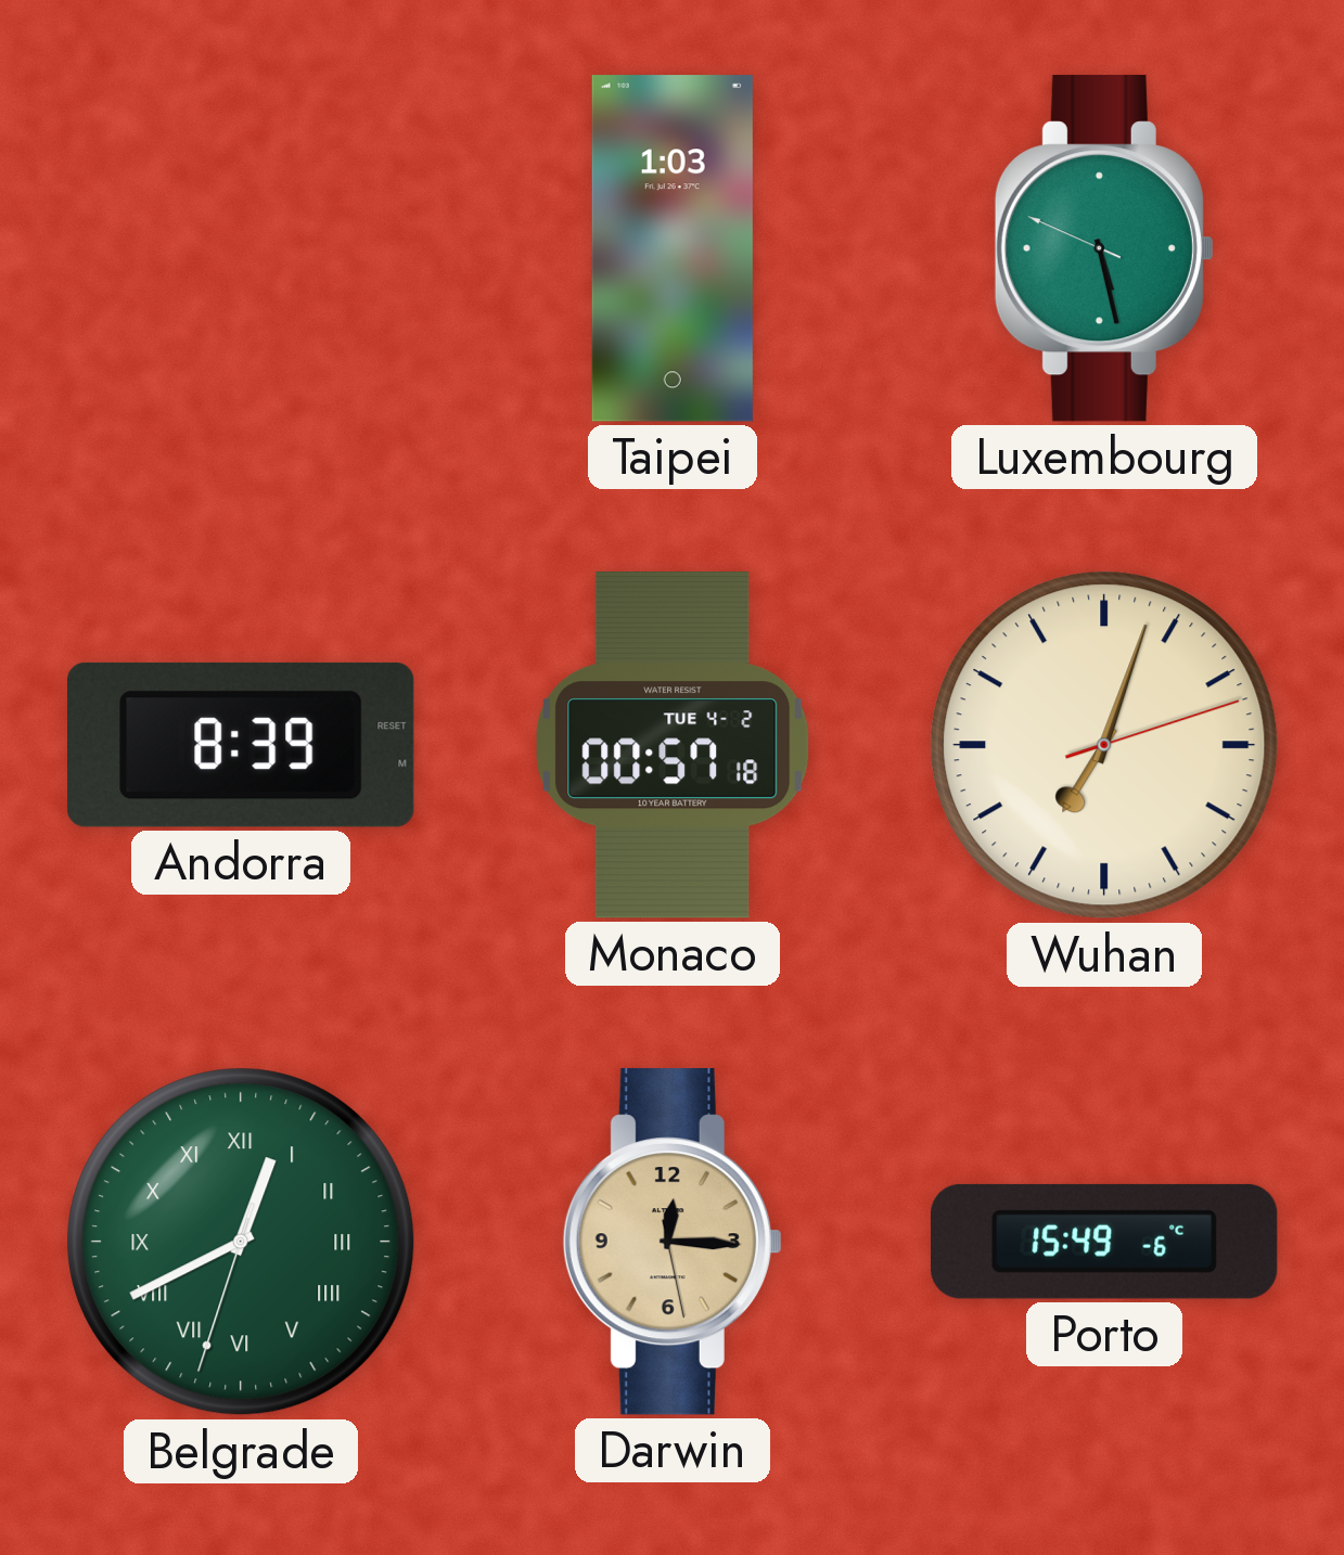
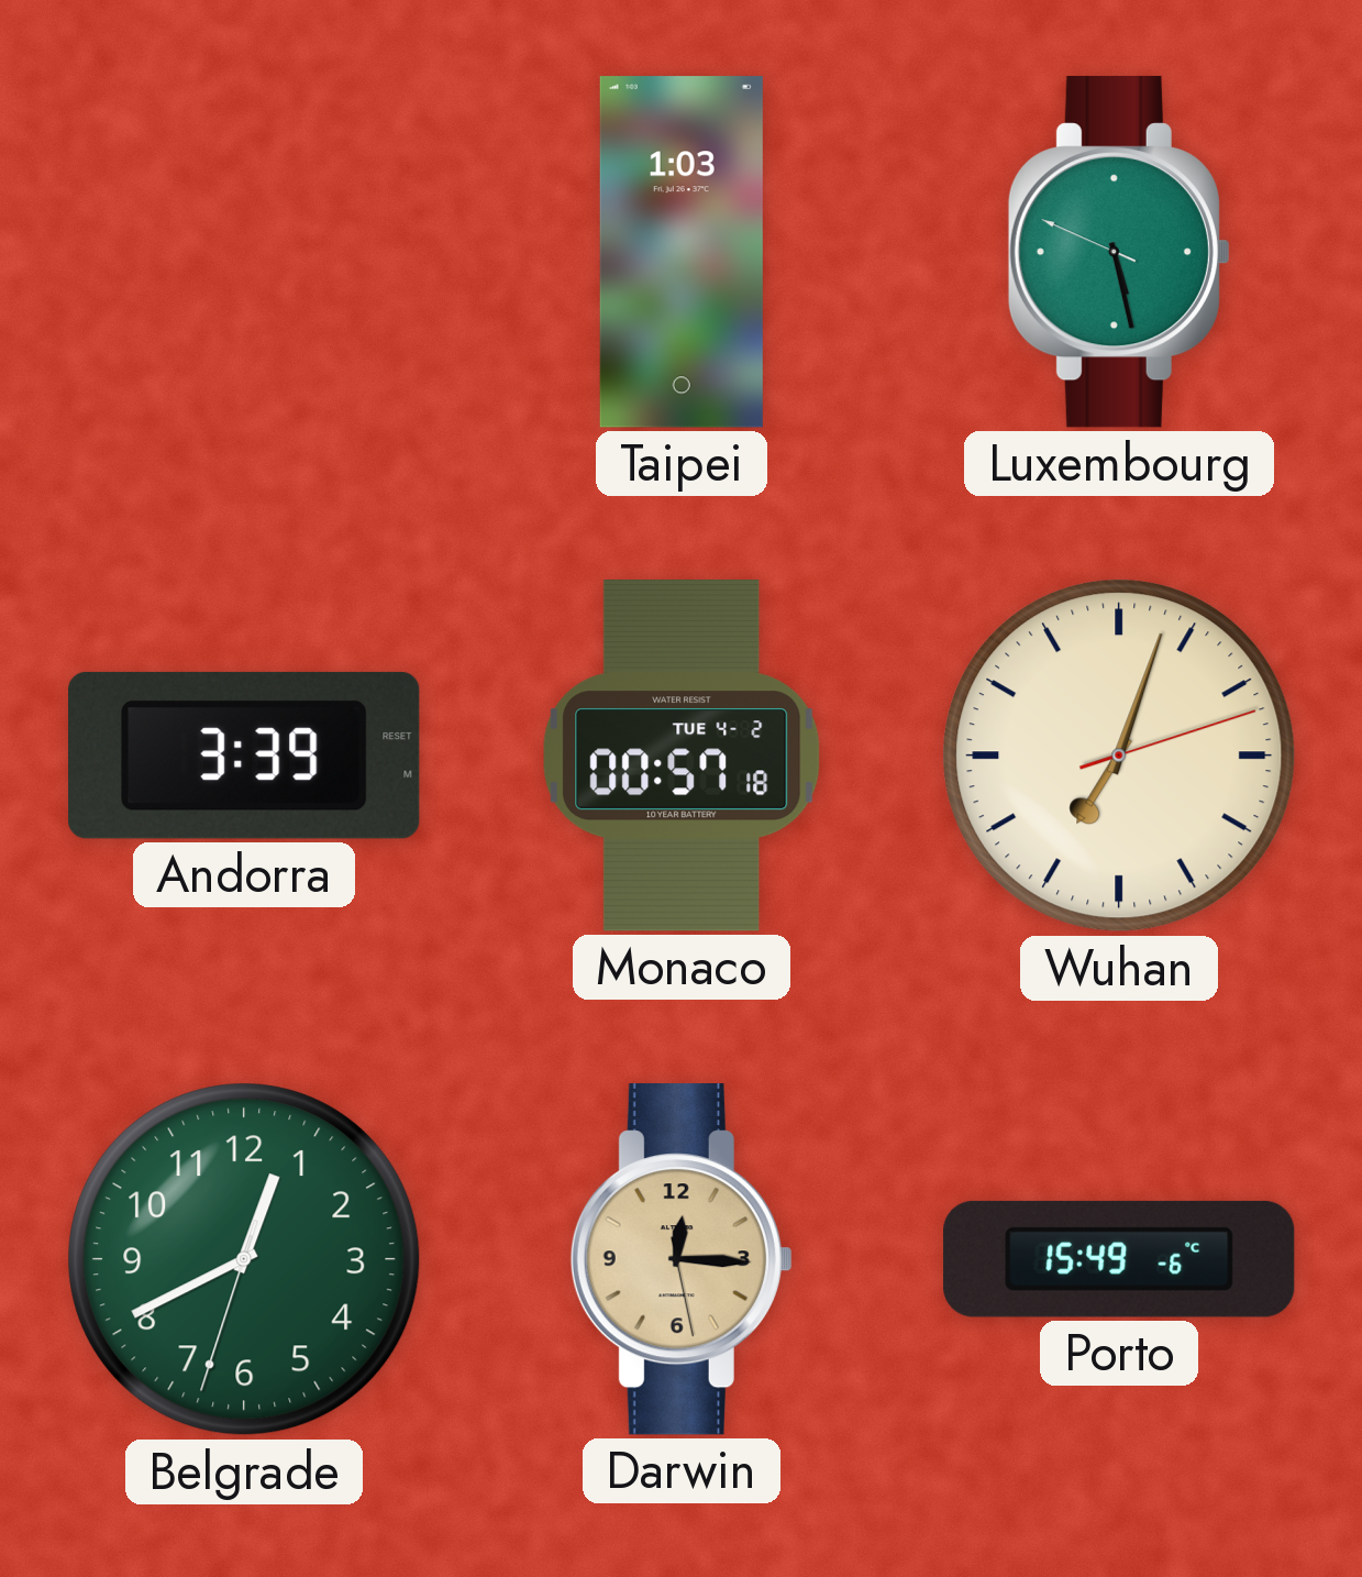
Andorra: 8:39 -> 3:39 (245, 756)
Belgrade numerals: Roman -> Arabic (244, 1259)
